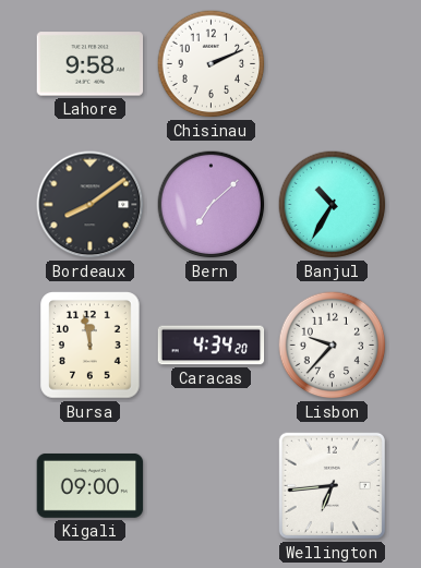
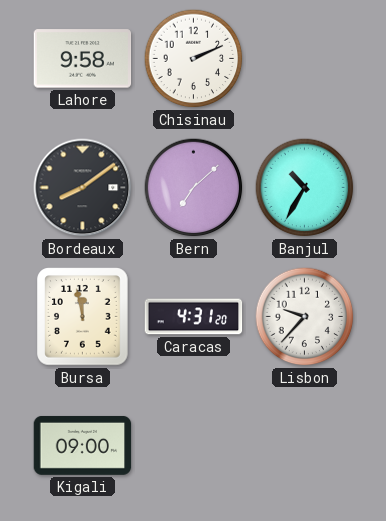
Caracas: 4:34 -> 4:31 (194, 317)
Wellington: 6:44 -> none (332, 485)
